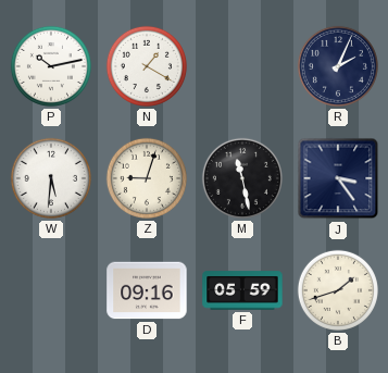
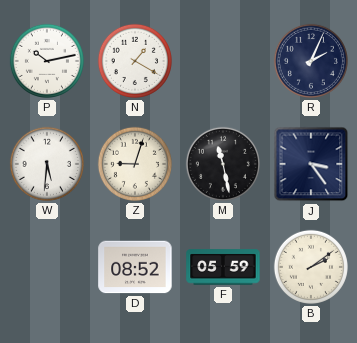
D: 09:16 -> 08:52 (135, 267)
B: 1:42 -> 2:09 (311, 267)
